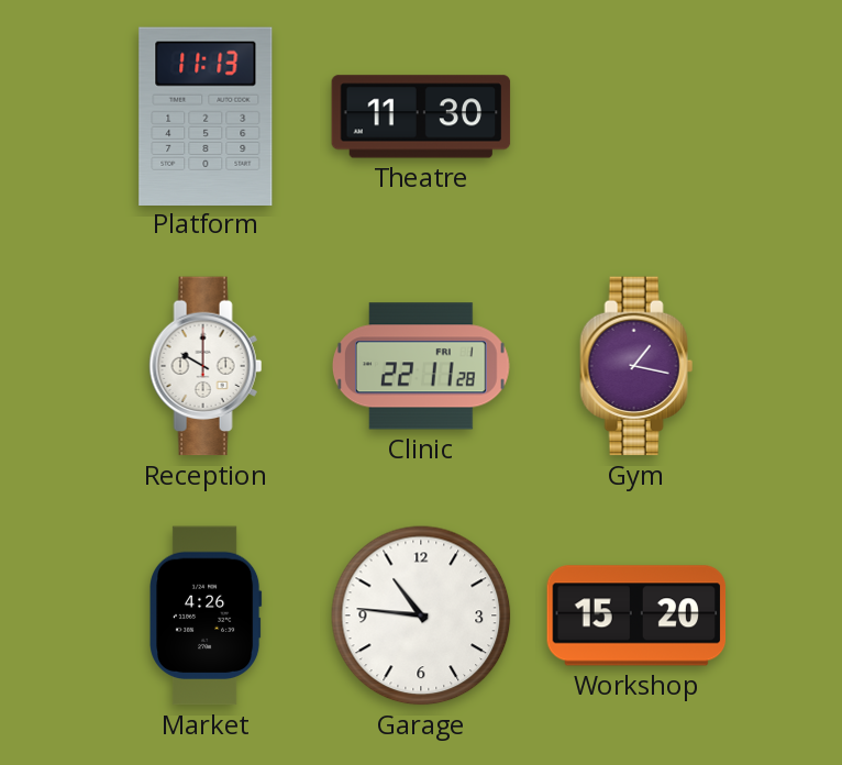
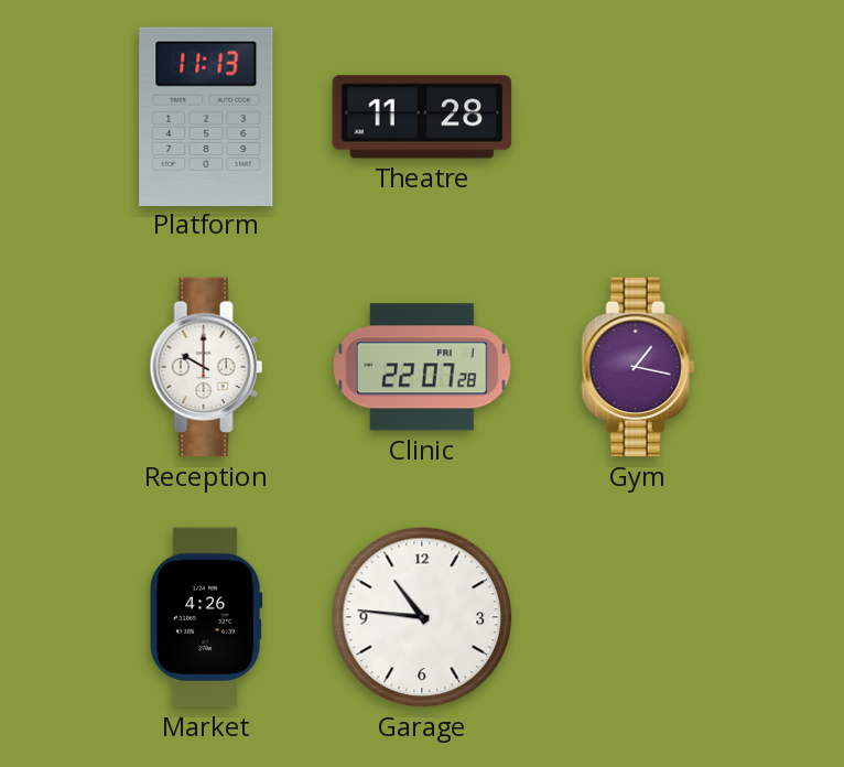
Theatre: 11:30 -> 11:28 (422, 117)
Clinic: 22:11 -> 22:07 (422, 367)
Workshop: 15:20 -> none (636, 616)
